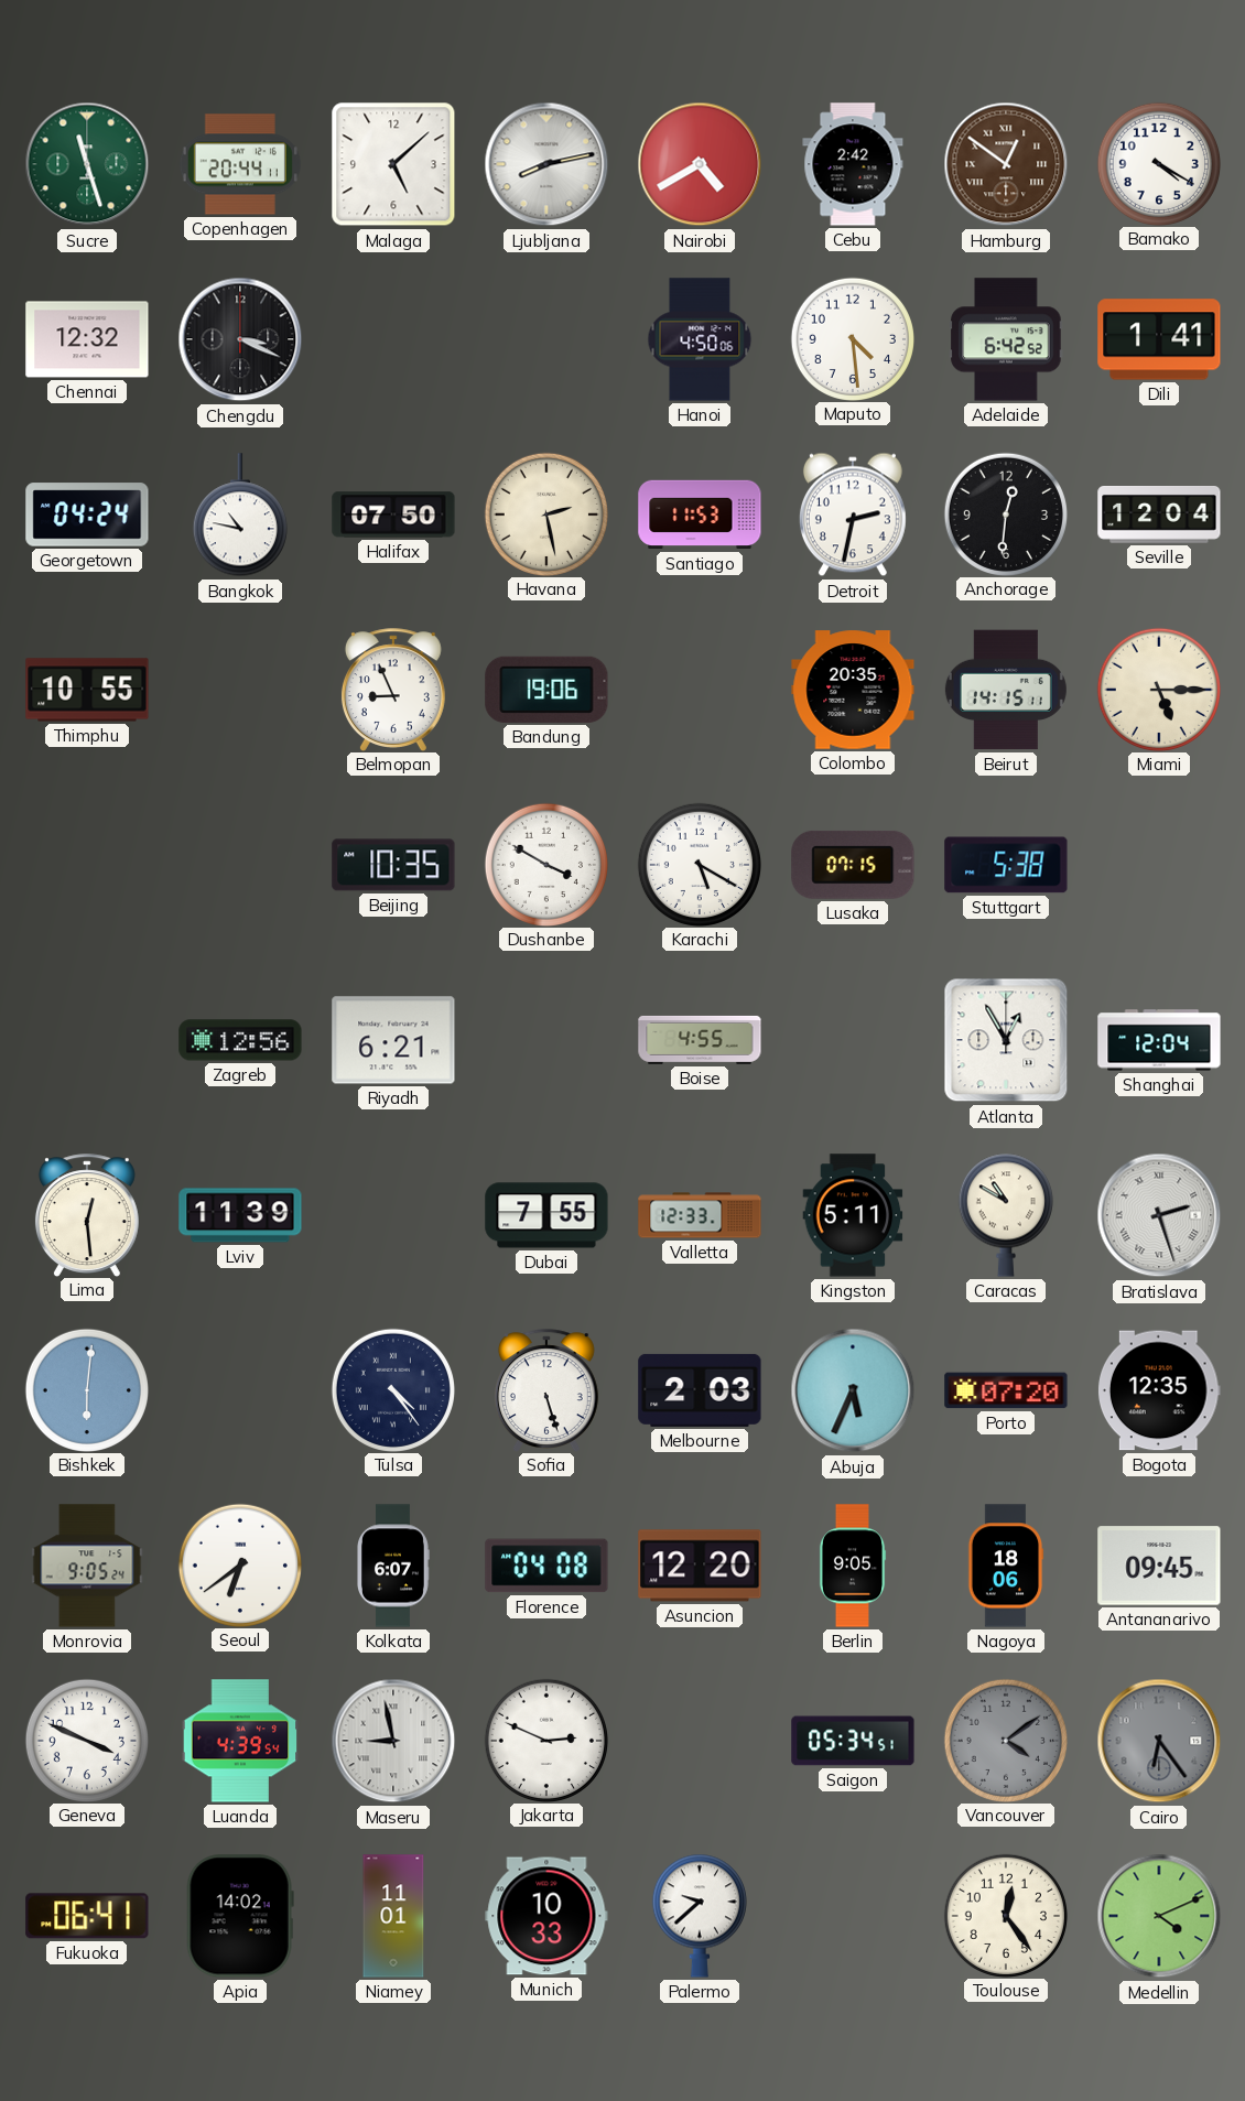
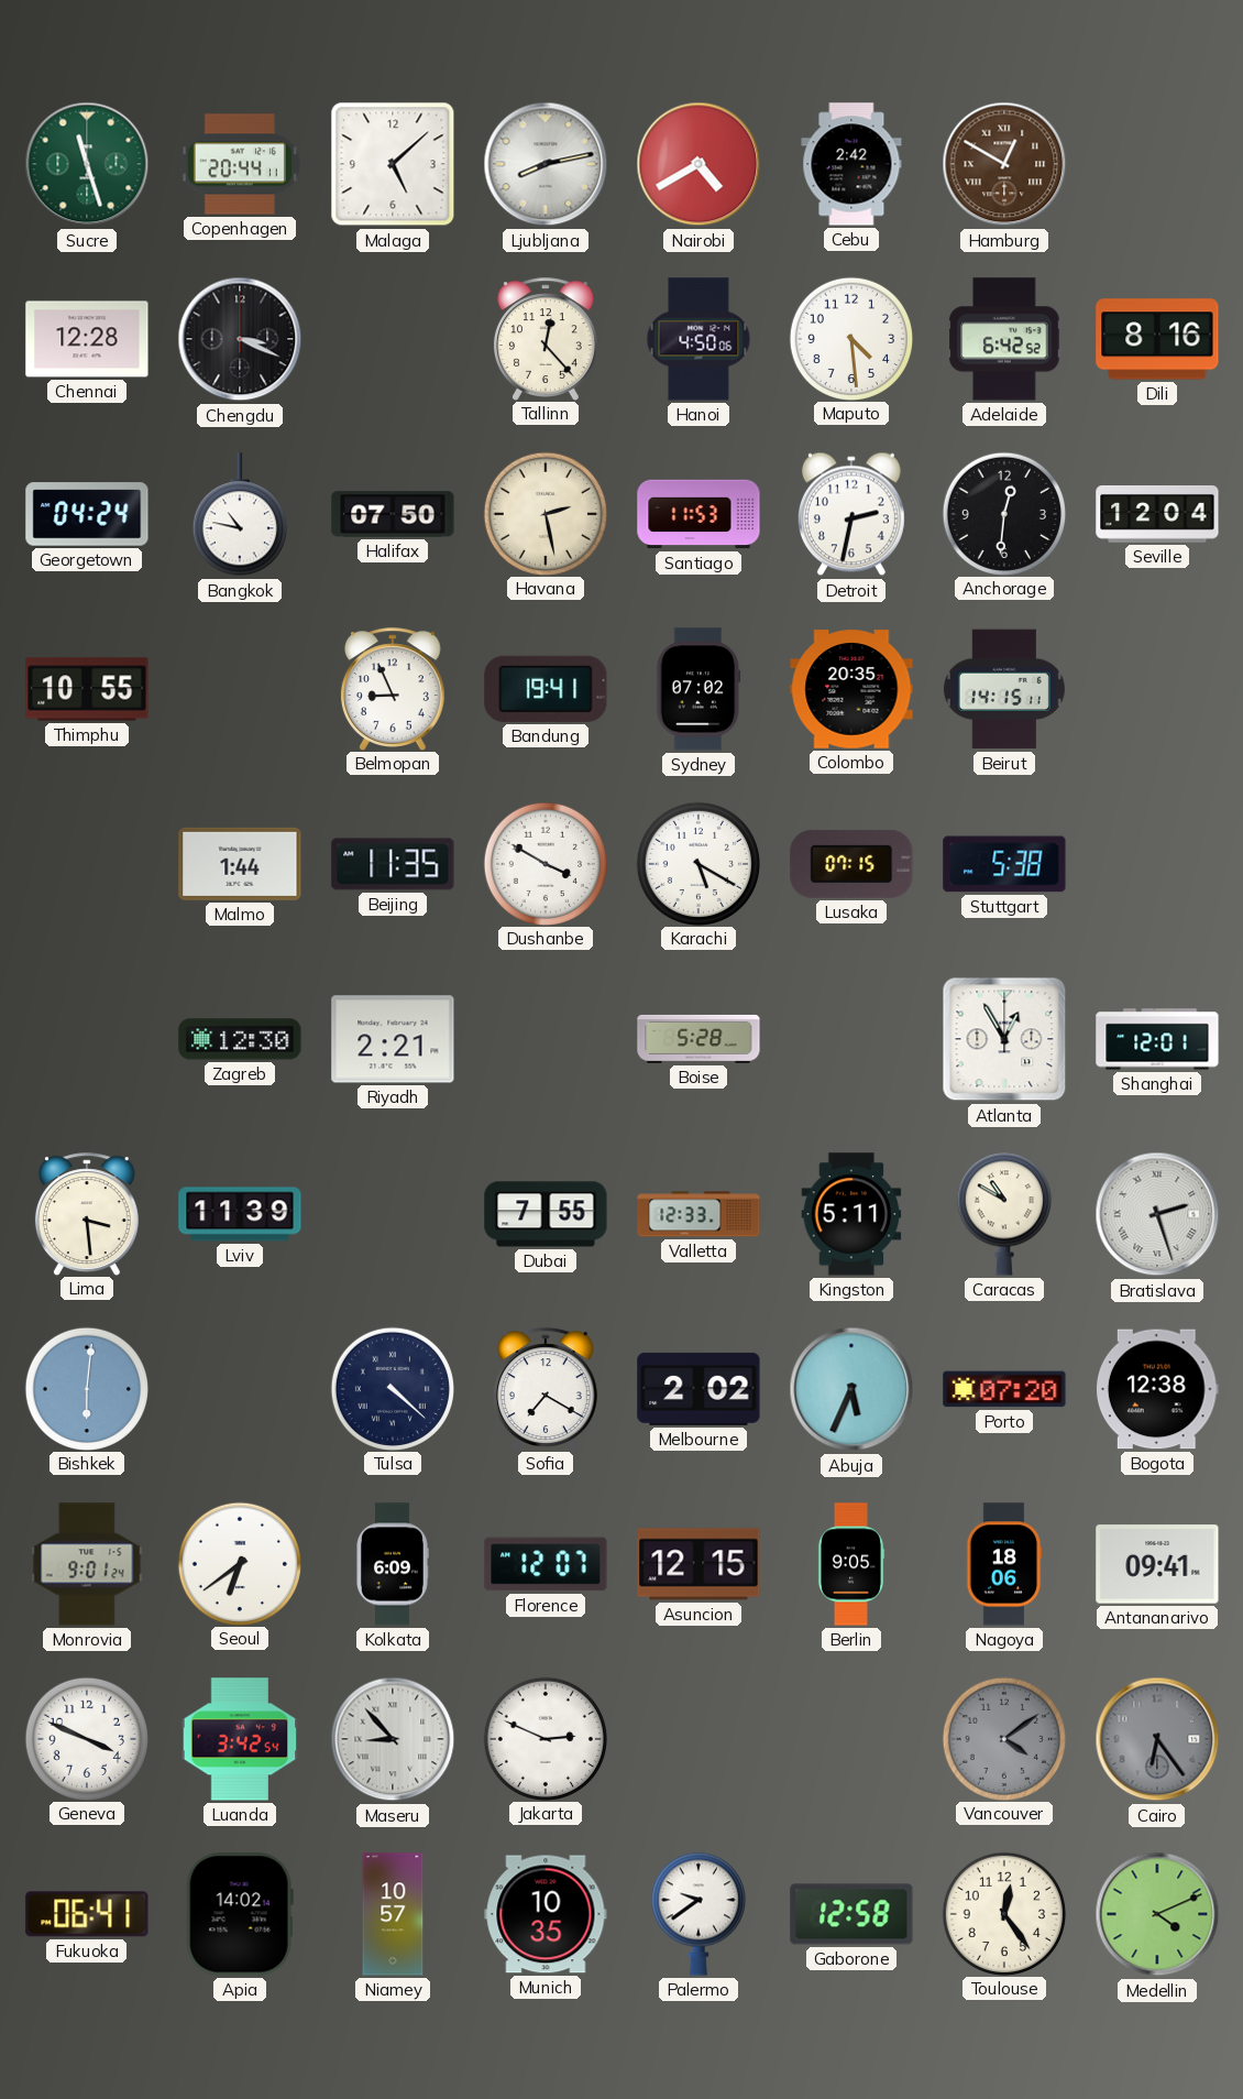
Hamburg: 12:51 -> 12:50 (1004, 164)
Bamako: 4:20 -> none (1158, 163)
Chennai: 12:32 -> 12:28 (87, 339)
Tallinn: none -> 12:23 (546, 339)
Dili: 1:41 -> 8:16 (1157, 339)
Bandung: 19:06 -> 19:41 (546, 689)
Sydney: none -> 07:02 (698, 689)
Miami: 5:15 -> none (1158, 689)
Malmo: none -> 1:44 (240, 864)
Beijing: 10:35 -> 11:35 (393, 864)
Zagreb: 12:56 -> 12:30 (240, 1039)
Riyadh: 6:21 -> 2:21 (393, 1039)
Boise: 4:55 -> 5:28 (698, 1039)
Shanghai: 12:04 -> 12:01 (1157, 1039)
Lima: 12:29 -> 3:29 (87, 1214)
Tulsa: 4:24 -> 4:22 (392, 1388)
Sofia: 5:27 -> 7:20 (546, 1389)
Melbourne: 2:03 -> 2:02 (698, 1389)
Bogota: 12:35 -> 12:38 (1157, 1389)
Monrovia: 9:05 -> 9:01 (87, 1564)
Kolkata: 6:07 -> 6:09 (393, 1564)
Florence: 04:08 -> 12:07 (546, 1564)
Asuncion: 12:20 -> 12:15 (698, 1564)
Antananarivo: 09:45 -> 09:41 (1157, 1564)
Luanda: 4:39 -> 3:42 (240, 1739)
Maseru: 8:58 -> 8:53 (393, 1739)
Saigon: 05:34 -> none (853, 1741)
Niamey: 11:01 -> 10:57 (393, 1914)
Munich: 10:33 -> 10:35 (546, 1914)
Palermo: 9:38 -> 9:39 (698, 1914)
Gaborone: none -> 12:58 (851, 1914)
